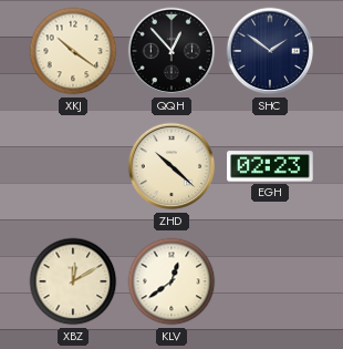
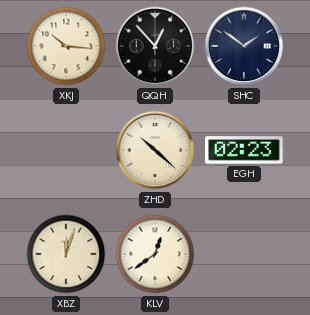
XKJ: 10:21 -> 10:16 (66, 46)
XBZ: 12:10 -> 12:03 (66, 254)
